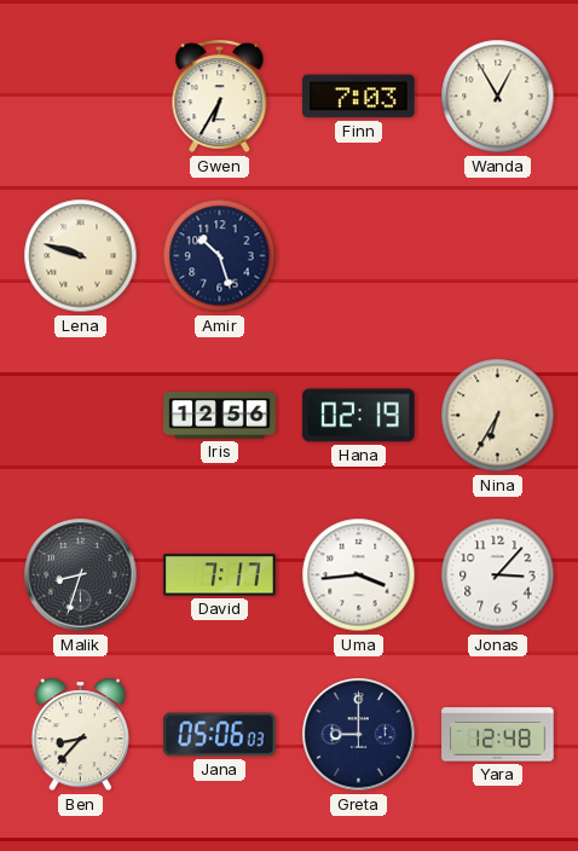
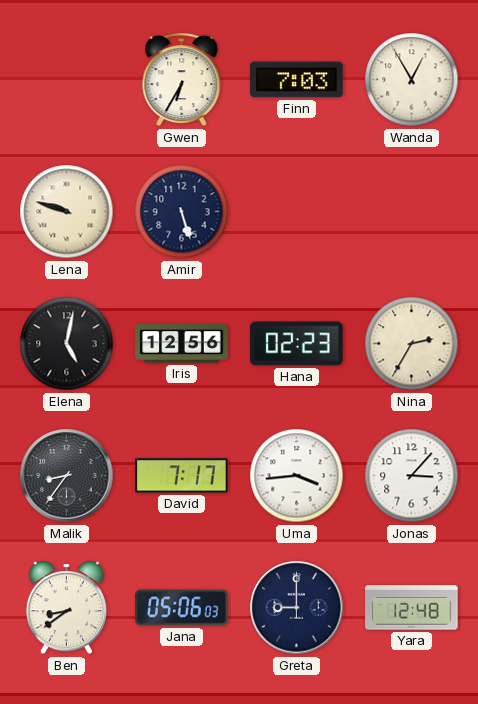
Amir: 10:27 -> 5:27 (182, 212)
Elena: none -> 5:02 (67, 344)
Hana: 02:19 -> 02:23 (297, 344)
Nina: 6:35 -> 2:35 (412, 344)
Malik: 8:33 -> 8:36 (67, 476)
Ben: 8:37 -> 8:39 (66, 608)
